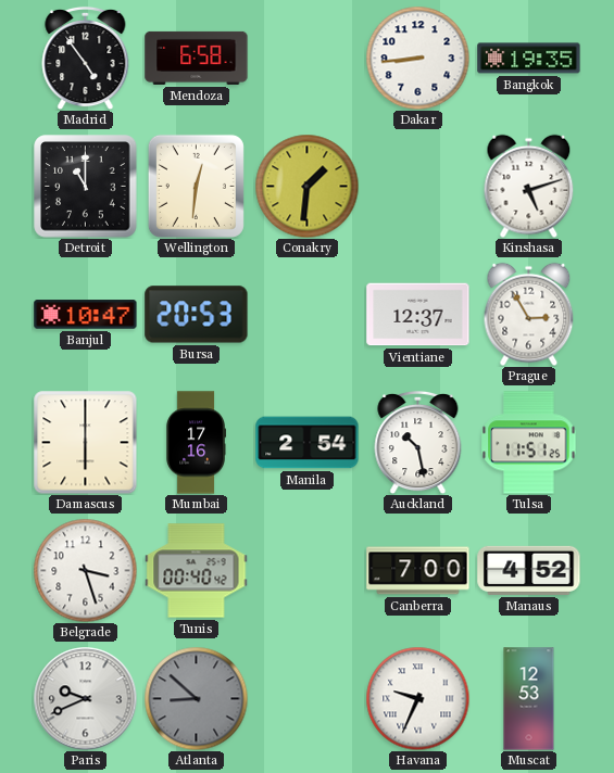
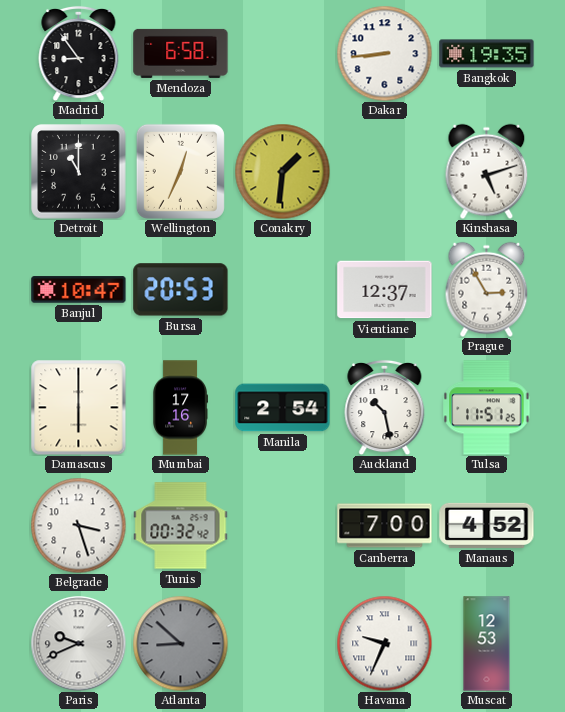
Madrid: 4:54 -> 8:54 (79, 53)
Wellington: 12:31 -> 12:34 (180, 171)
Tunis: 00:40 -> 00:32 (181, 526)
